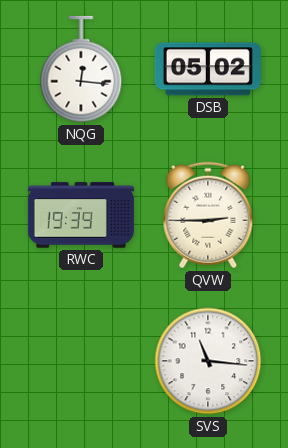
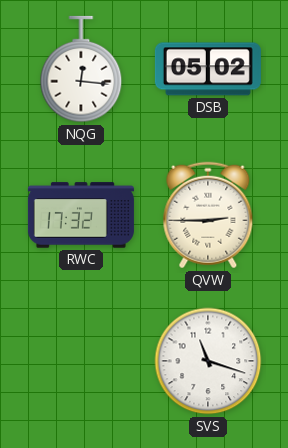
RWC: 19:39 -> 17:32 (81, 215)
SVS: 11:16 -> 11:18 (208, 361)
